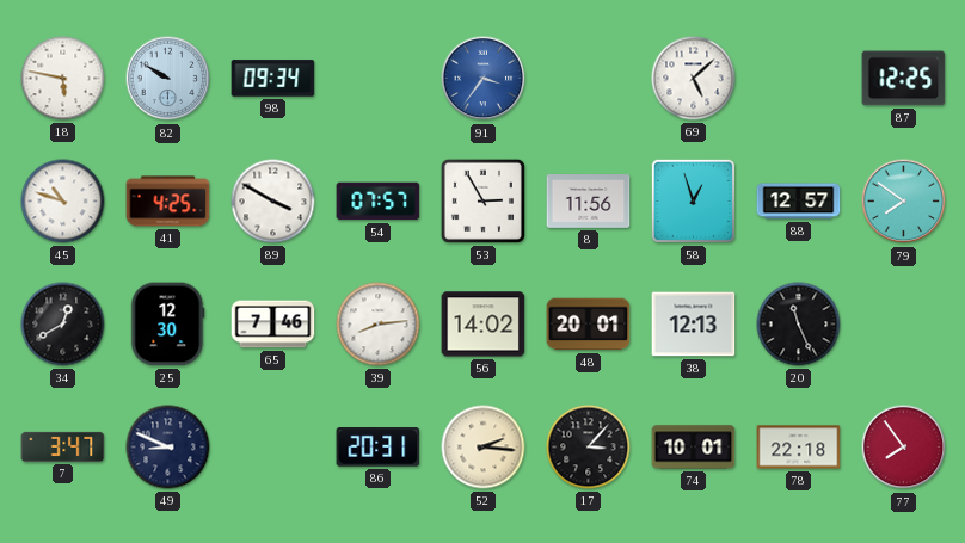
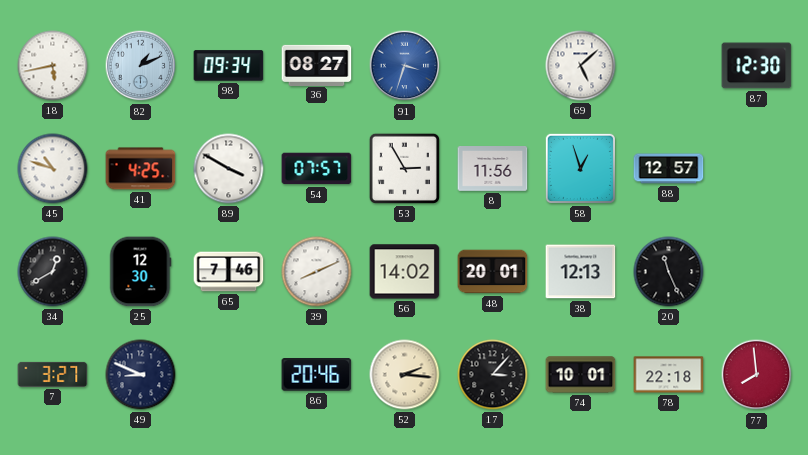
18: 5:47 -> 5:43 (53, 66)
82: 9:50 -> 1:11 (141, 66)
36: none -> 08:27 (317, 65)
91: 3:36 -> 3:33 (405, 66)
87: 12:25 -> 12:30 (757, 66)
79: 7:51 -> none (904, 202)
39: 8:14 -> 8:11 (317, 272)
7: 3:47 -> 3:27 (53, 374)
86: 20:31 -> 20:46 (317, 375)
77: 7:54 -> 7:59 (757, 375)
